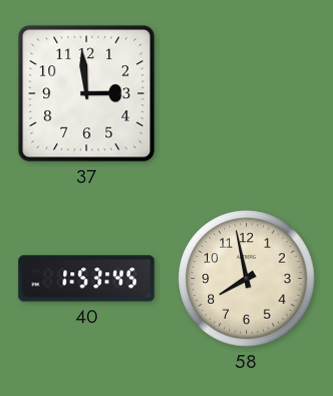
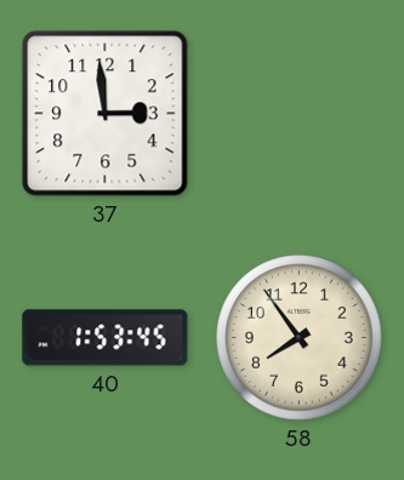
58: 7:58 -> 7:54 (300, 338)
